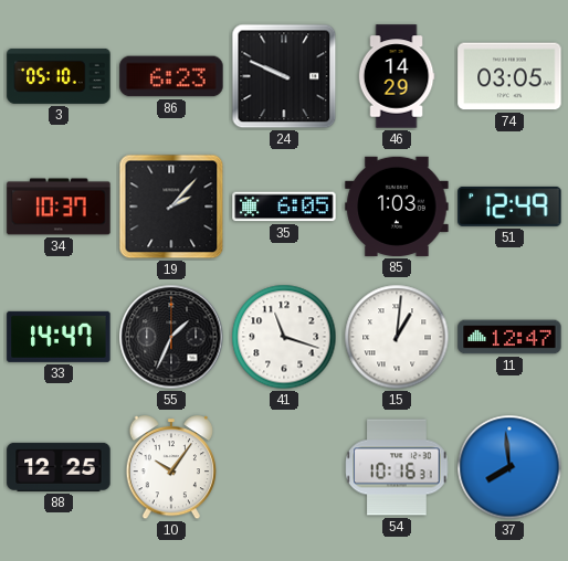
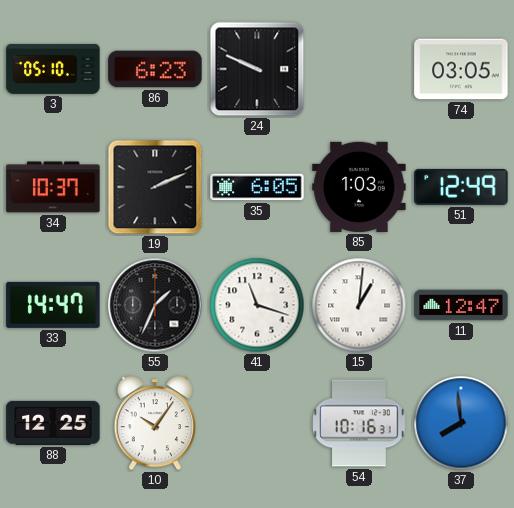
46: 14:29 -> none (397, 76)
19: 2:07 -> 2:11 (155, 187)
